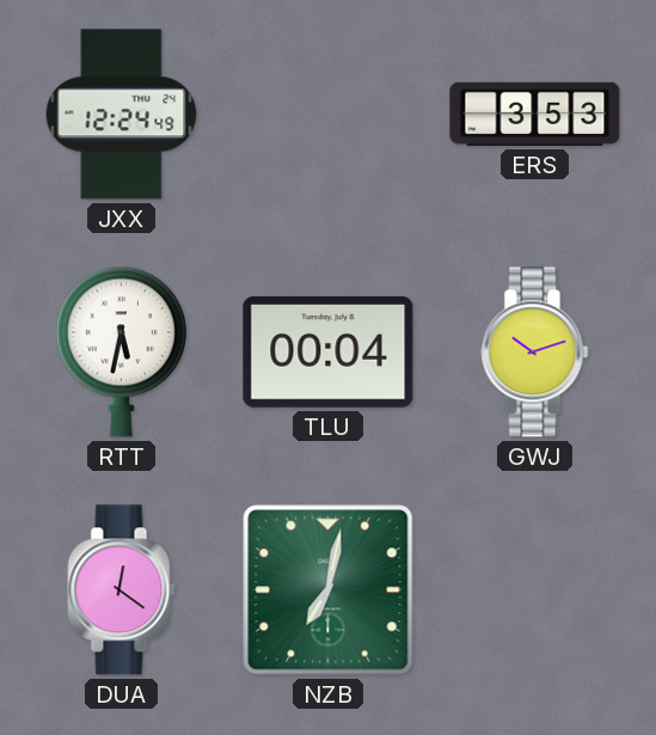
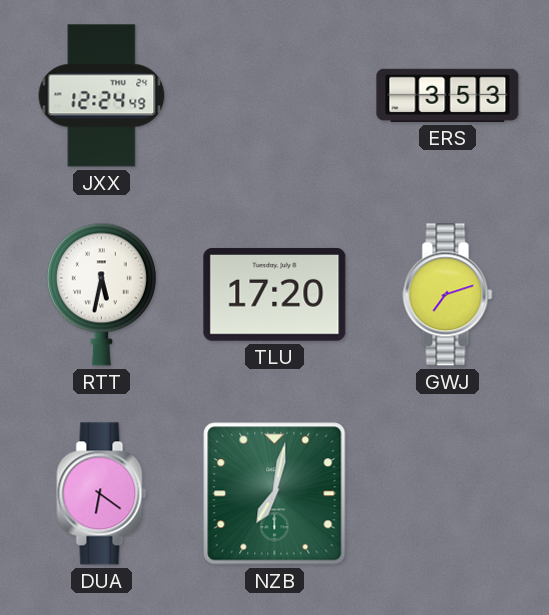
TLU: 00:04 -> 17:20 (275, 295)
GWJ: 10:12 -> 7:12 (448, 295)
DUA: 12:21 -> 6:21 (102, 494)
